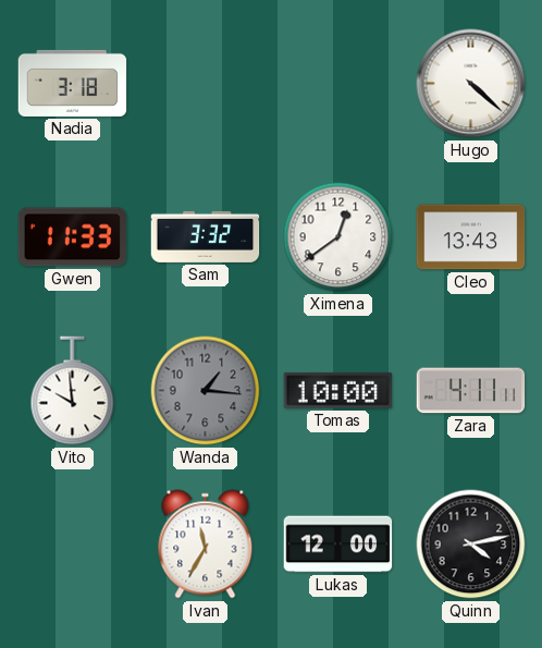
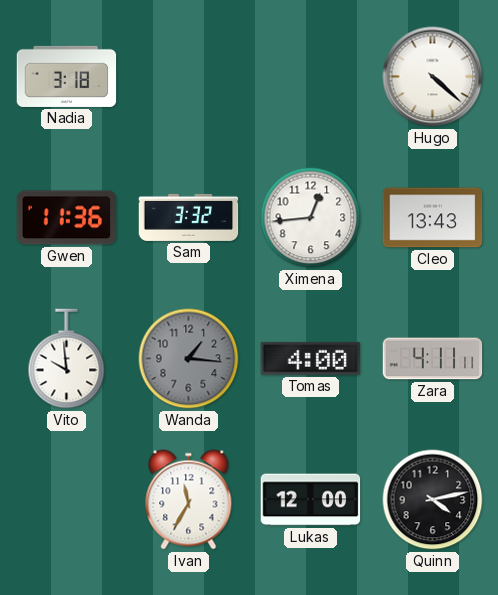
Gwen: 11:33 -> 11:36 (67, 218)
Ximena: 12:39 -> 12:44 (311, 218)
Tomas: 10:00 -> 4:00 (311, 358)
